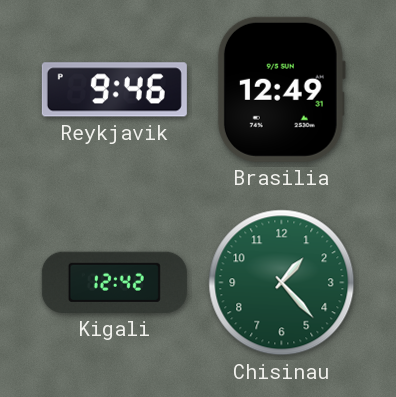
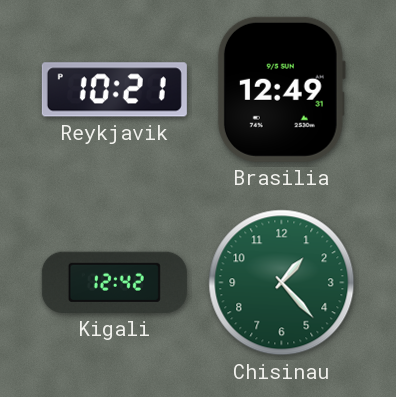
Reykjavik: 9:46 -> 10:21 (114, 90)
